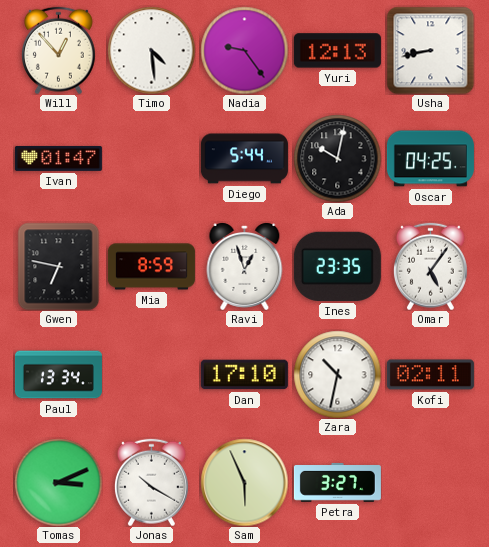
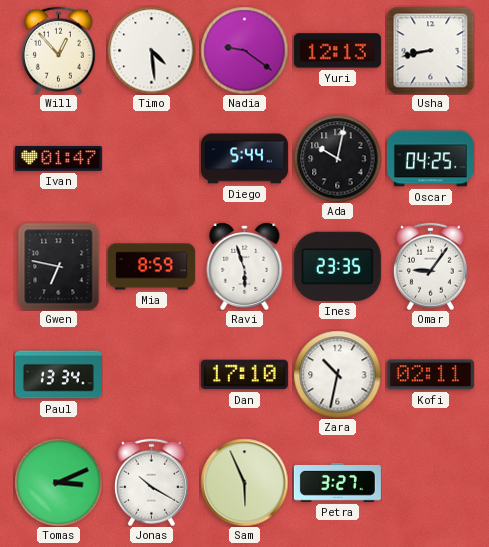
Nadia: 9:24 -> 9:21 (244, 50)
Ravi: 12:57 -> 5:57 (245, 266)
Omar: 5:06 -> 9:06 (430, 266)
